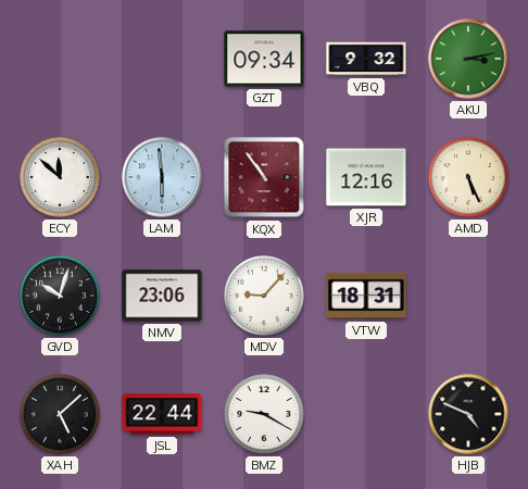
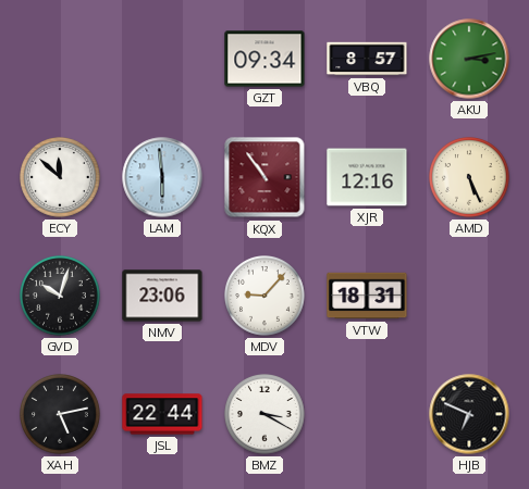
VBQ: 9:32 -> 8:57 (367, 59)
XAH: 5:08 -> 5:13 (61, 415)
BMZ: 9:20 -> 3:20 (266, 415)
HJB: 4:49 -> 6:49 (469, 414)
